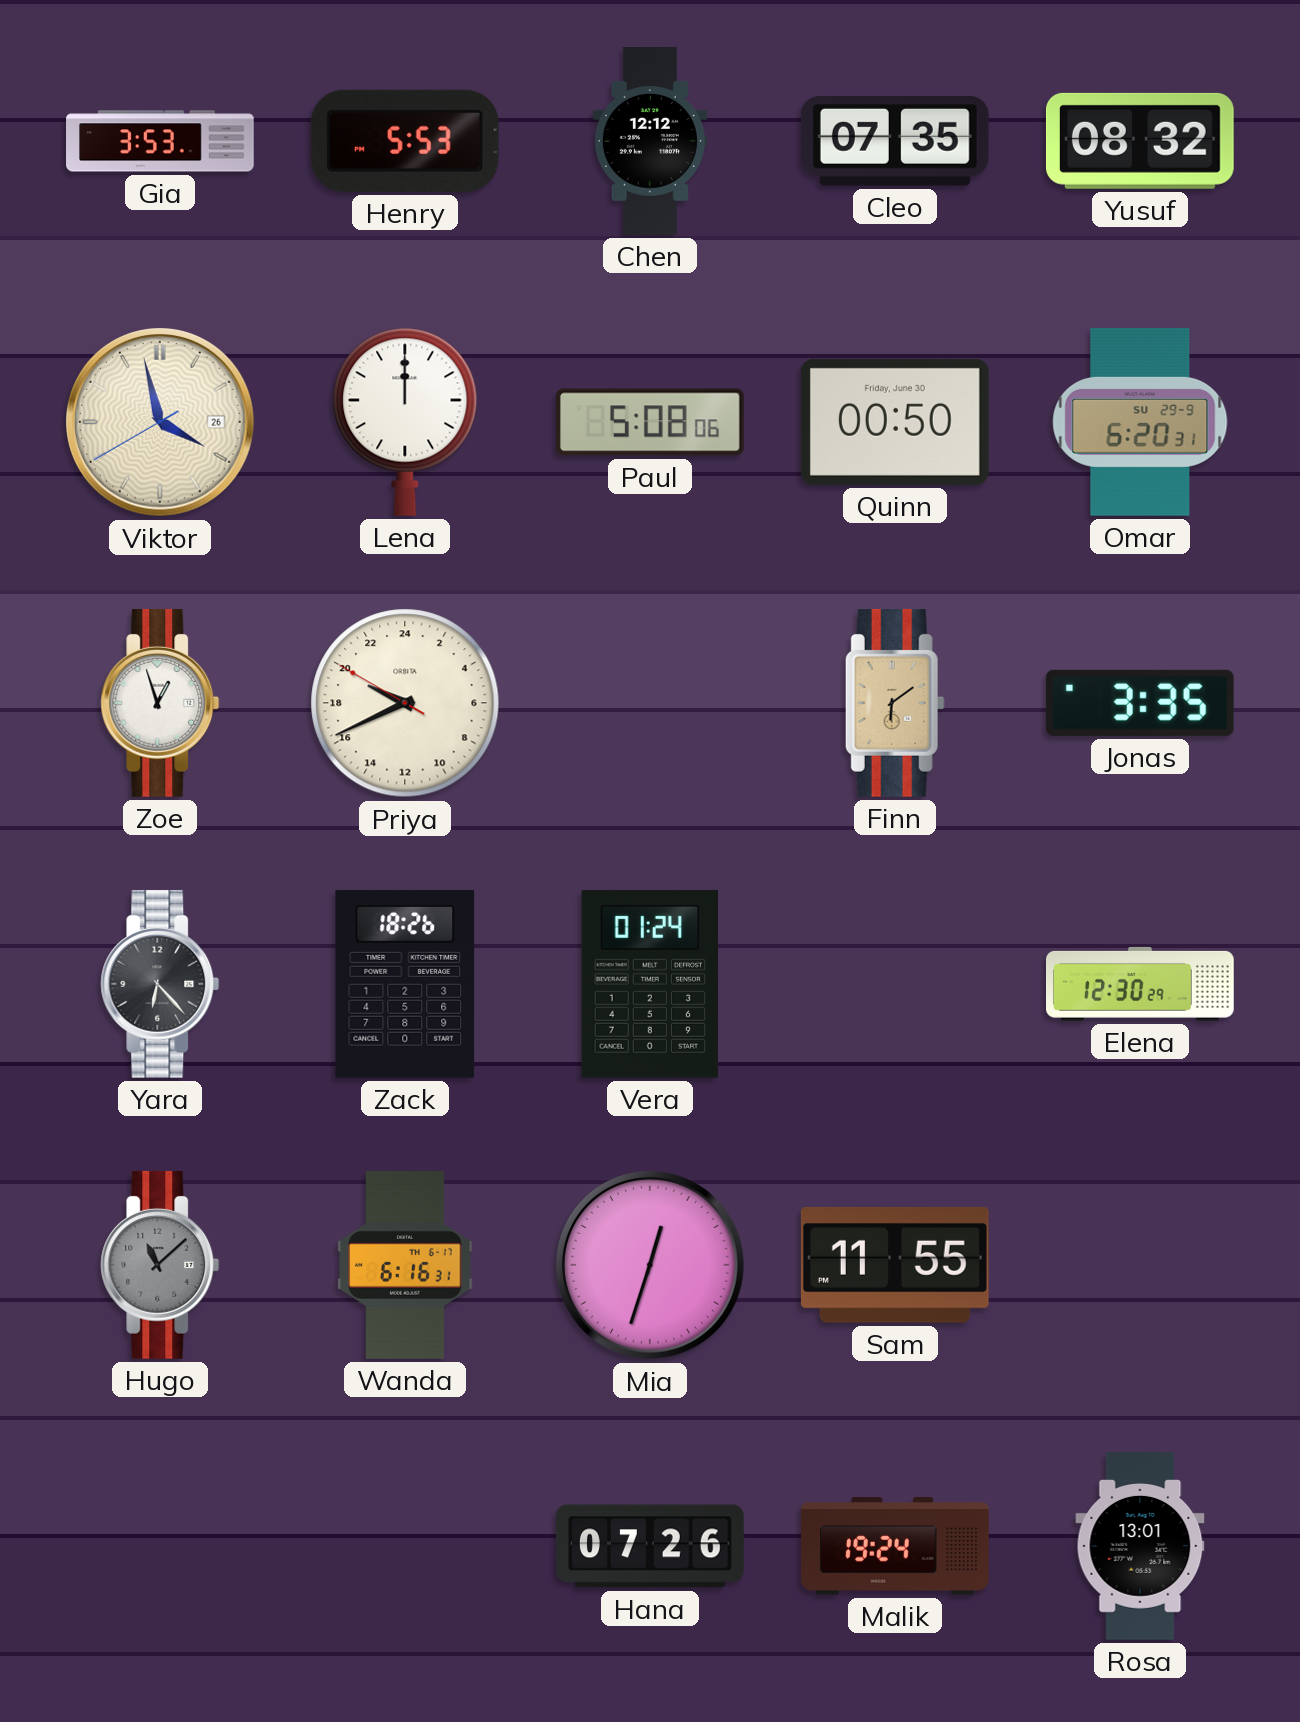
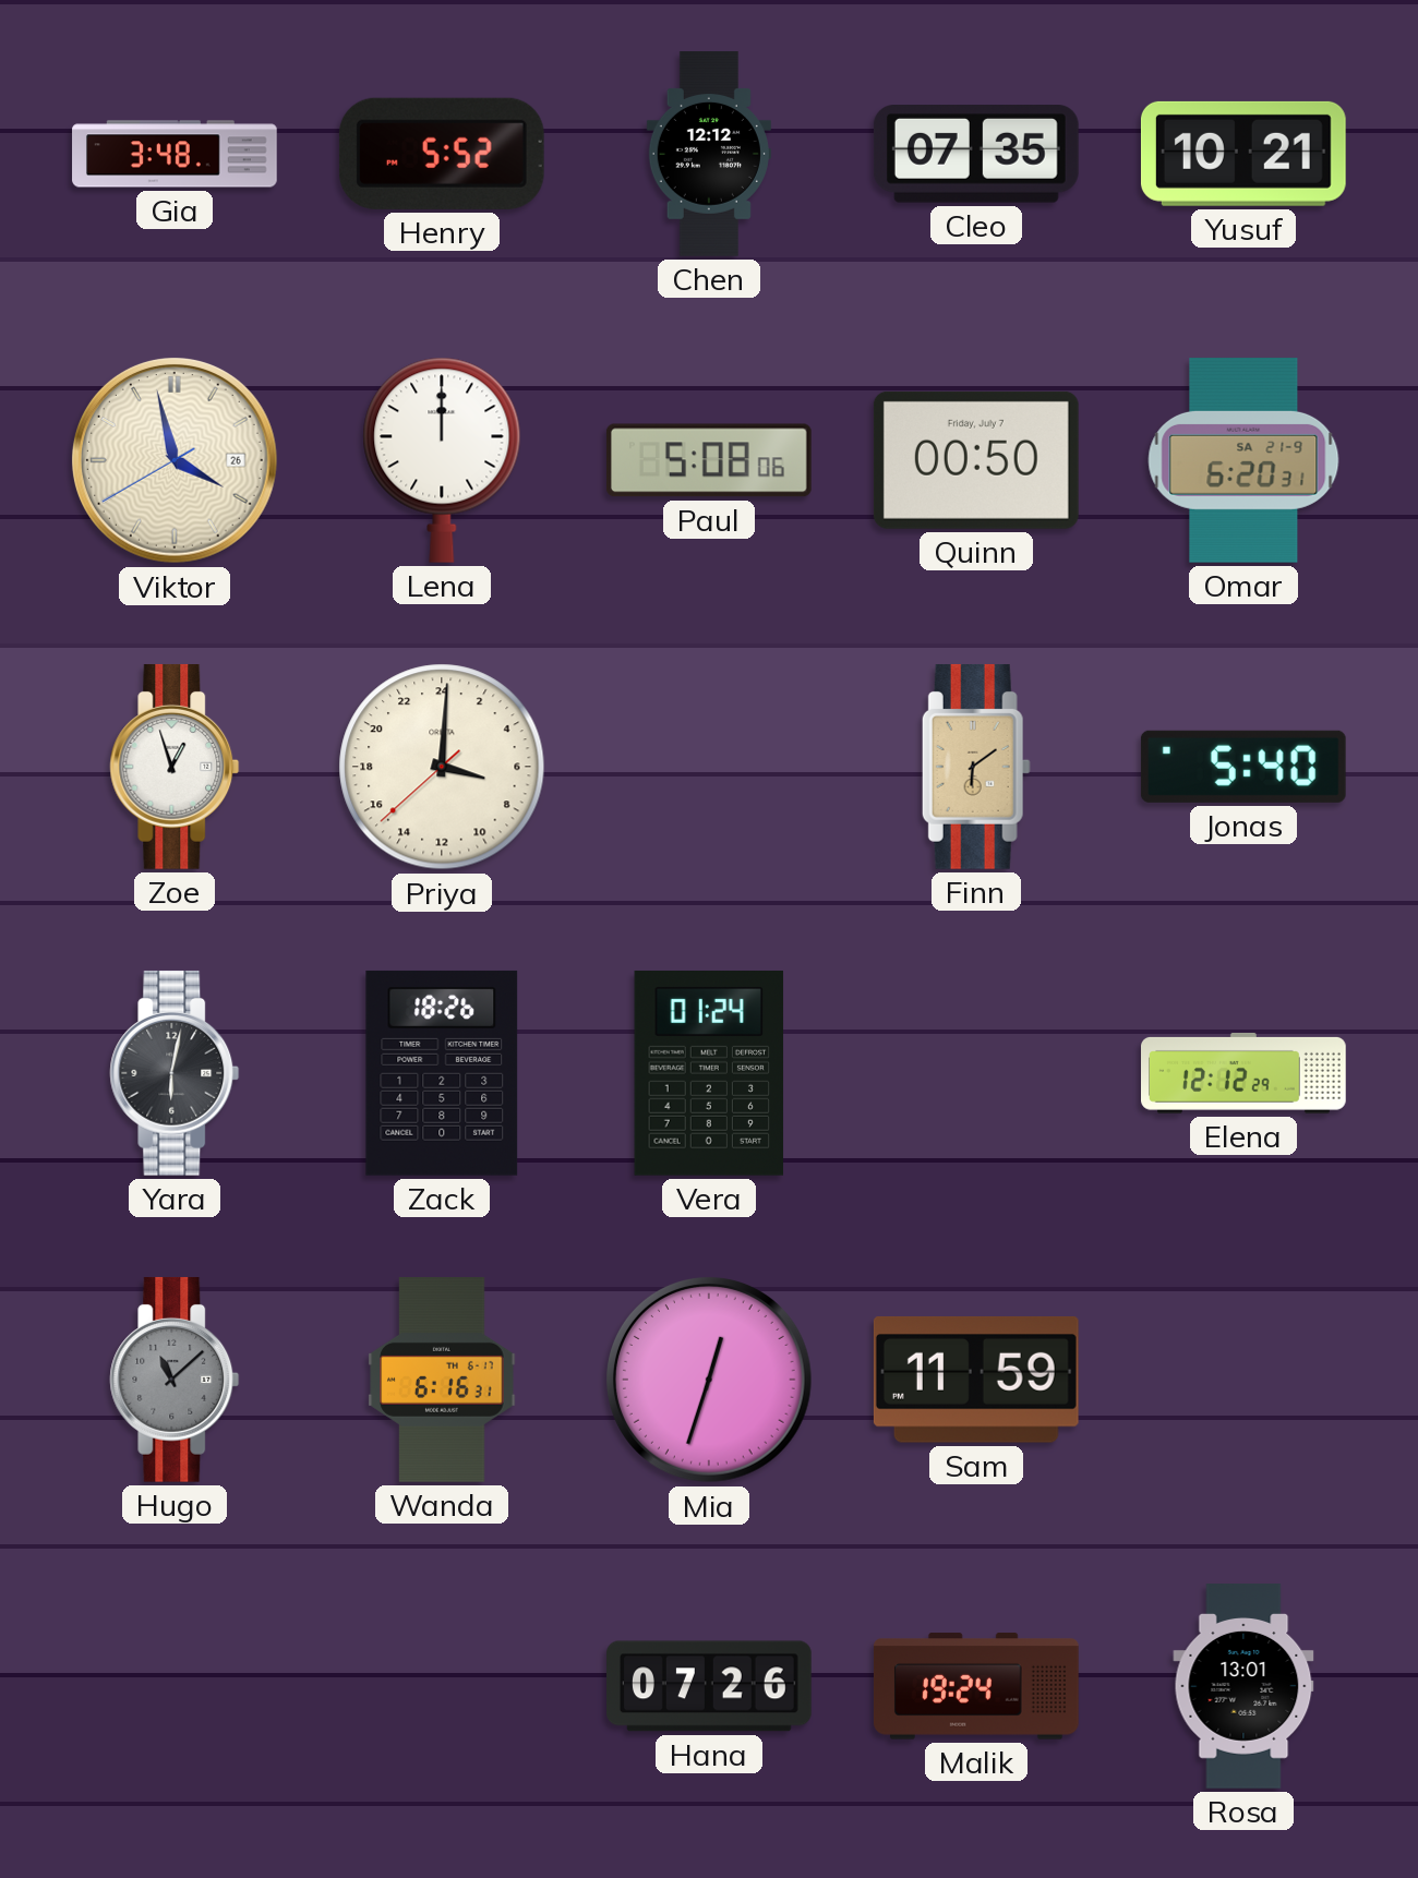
Gia: 3:53 -> 3:48 (175, 154)
Henry: 5:53 -> 5:52 (442, 154)
Yusuf: 08:32 -> 10:21 (1243, 154)
Quinn date: Friday, June 30 -> Friday, July 7 (976, 460)
Omar date: SU 29-9 -> SA 21-9 (1243, 461)
Priya: 19:40 -> 7:00 (442, 767)
Jonas: 3:35 -> 5:40 (1243, 767)
Yara: 6:23 -> 6:02 (175, 1073)
Elena: 12:30 -> 12:12 (1245, 1073)
Sam: 11:55 -> 11:59 (976, 1381)
